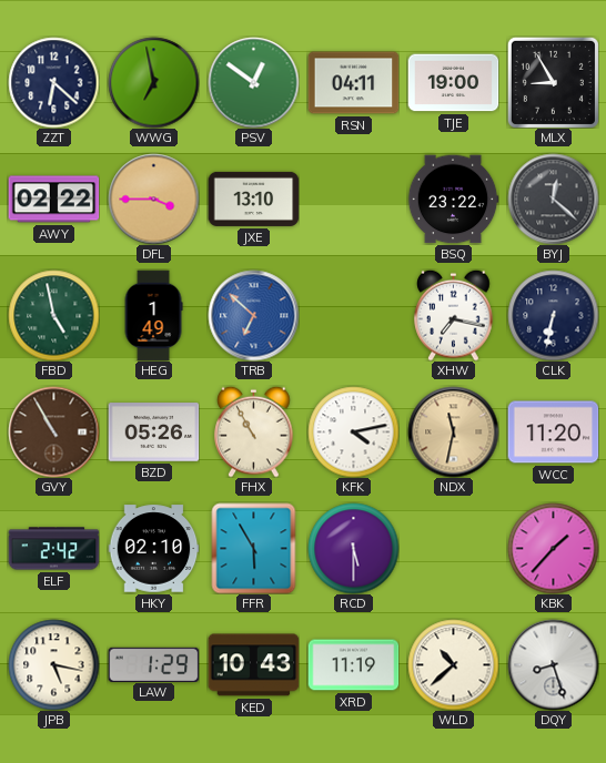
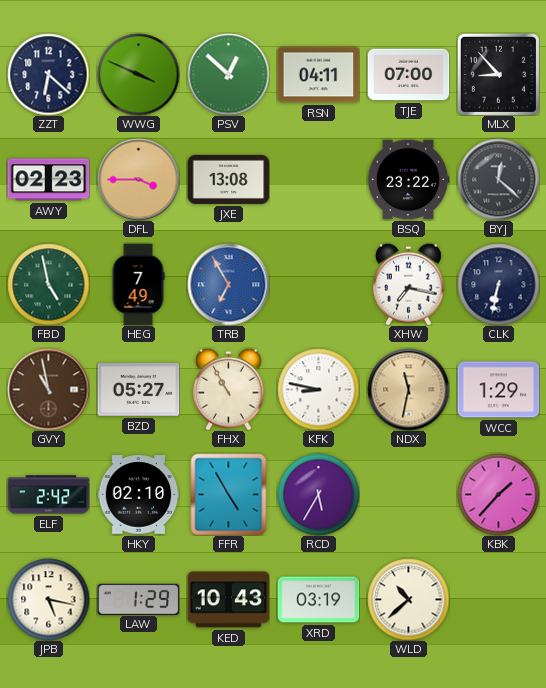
WWG: 6:58 -> 3:49 (138, 74)
PSV: 12:51 -> 12:52 (228, 74)
TJE: 19:00 -> 07:00 (408, 75)
MLX: 8:55 -> 8:53 (498, 74)
AWY: 02:22 -> 02:23 (48, 180)
JXE: 13:10 -> 13:08 (228, 179)
HEG: 1:49 -> 7:49 (138, 284)
TRB: 6:52 -> 6:55 (228, 284)
GVY: 10:55 -> 10:58 (48, 389)
BZD: 05:26 -> 05:27 (138, 390)
KFK: 4:13 -> 8:47 (318, 389)
WCC: 11:20 -> 1:29 (498, 390)
FFR: 5:55 -> 4:55 (229, 494)
RCD: 5:30 -> 5:35 (318, 494)
XRD: 11:19 -> 03:19 (318, 600)
DQY: 8:27 -> none (553, 664)
